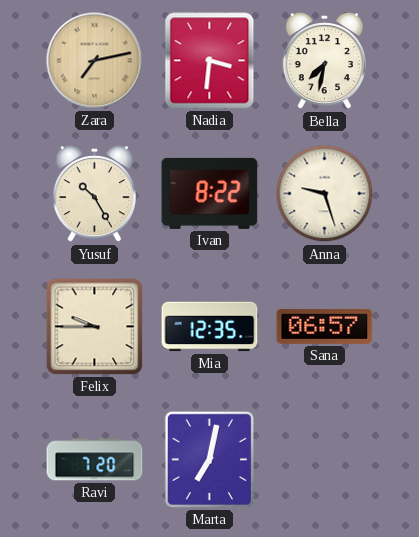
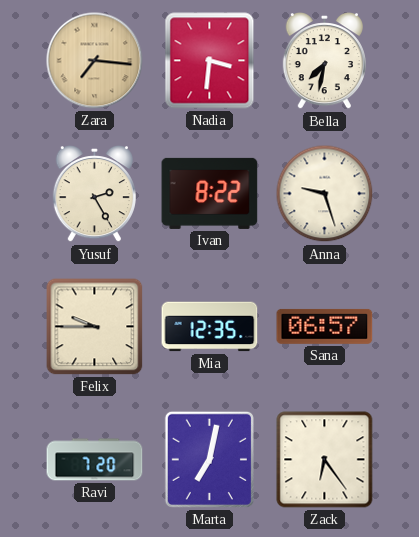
Zara: 7:13 -> 7:16 (95, 61)
Yusuf: 10:25 -> 2:25 (94, 195)
Zack: none -> 6:24 (325, 460)
